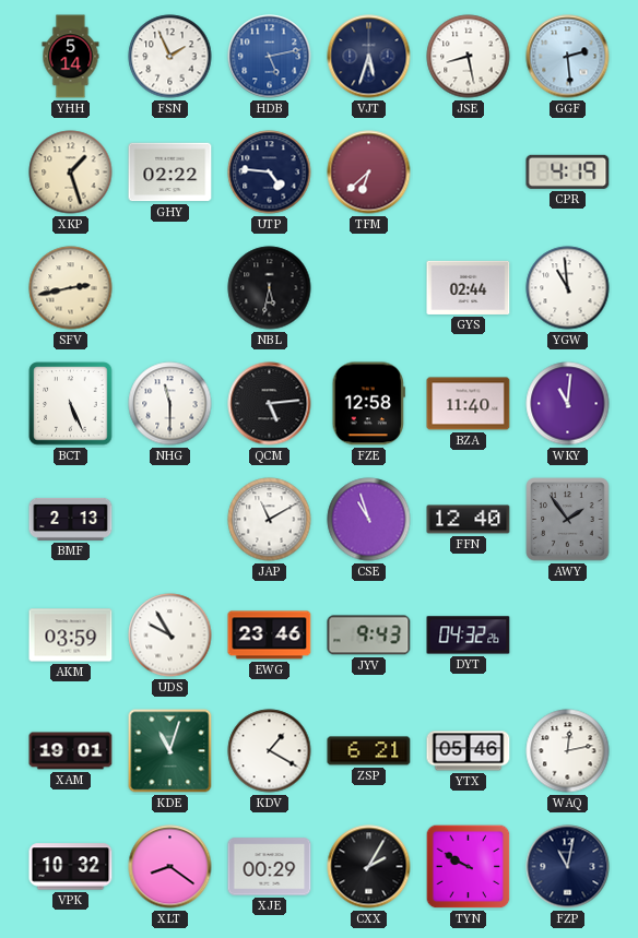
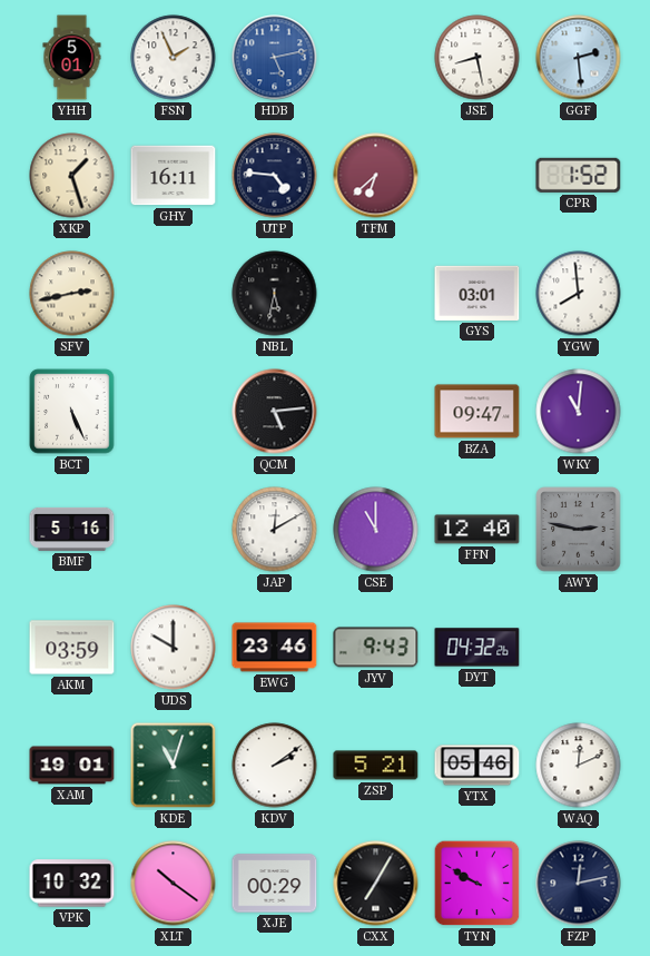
YHH: 5:14 -> 5:01 (72, 58)
VJT: 5:33 -> none (369, 57)
GHY: 02:22 -> 16:11 (174, 176)
CPR: 4:19 -> 1:52 (579, 175)
GYS: 02:44 -> 03:01 (477, 293)
YGW: 10:59 -> 7:59 (579, 294)
NHG: 11:30 -> none (170, 404)
FZE: 12:58 -> none (368, 404)
BZA: 11:40 -> 09:47 (477, 412)
BMF: 2:13 -> 5:16 (72, 529)
JAP: 11:10 -> 12:10 (275, 530)
CSE: 10:57 -> 11:00 (376, 530)
AWY: 1:54 -> 2:47 (579, 530)
UDS: 9:55 -> 10:00 (174, 648)
KDV: 1:20 -> 2:09 (275, 766)
ZSP: 6:21 -> 5:21 (376, 766)
WAQ: 12:13 -> 12:11 (579, 766)
XLT: 8:21 -> 10:21 (174, 884)
CXX: 2:05 -> 7:05 (376, 884)
FZP: 11:02 -> 12:13 (579, 884)
